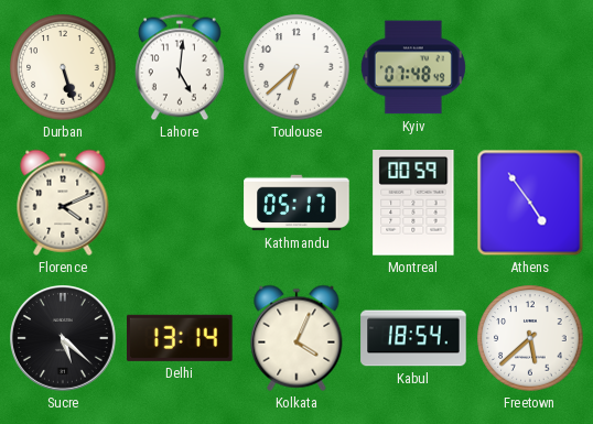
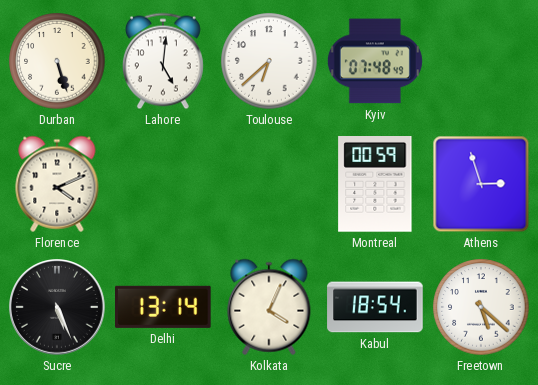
Kathmandu: 05:17 -> none (296, 203)
Athens: 4:54 -> 2:57 (481, 184)
Sucre: 5:22 -> 5:26 (58, 308)
Freetown: 5:38 -> 5:22 (481, 307)
